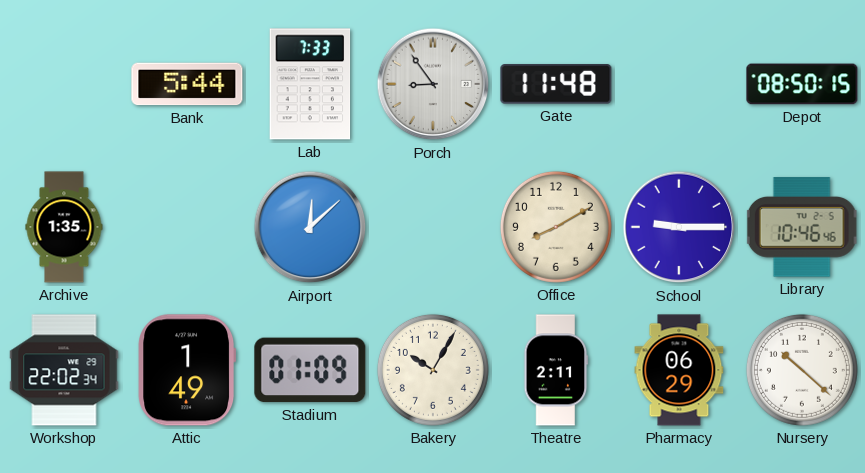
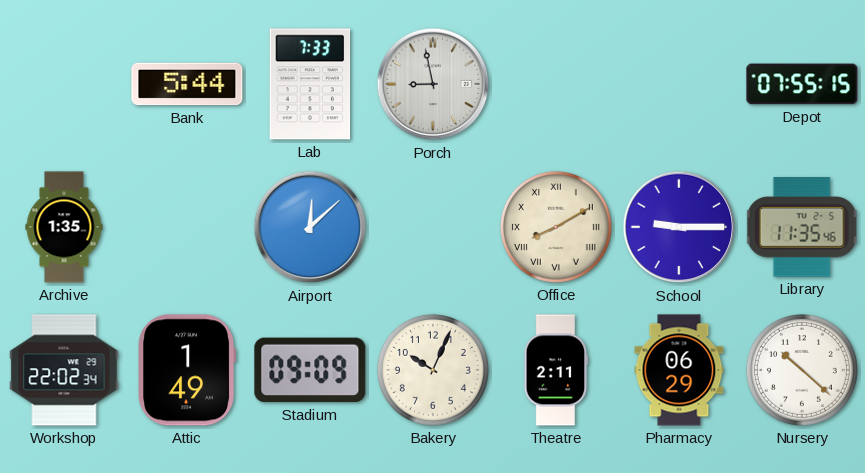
Porch: 8:54 -> 8:58 (433, 84)
Gate: 11:48 -> none (556, 84)
Depot: 08:50 -> 07:55 (802, 84)
Office numerals: Arabic -> Roman (556, 227)
Library: 10:46 -> 11:35 (802, 227)
Stadium: 01:09 -> 09:09 (310, 370)
Bakery: 10:05 -> 10:04 (433, 370)
